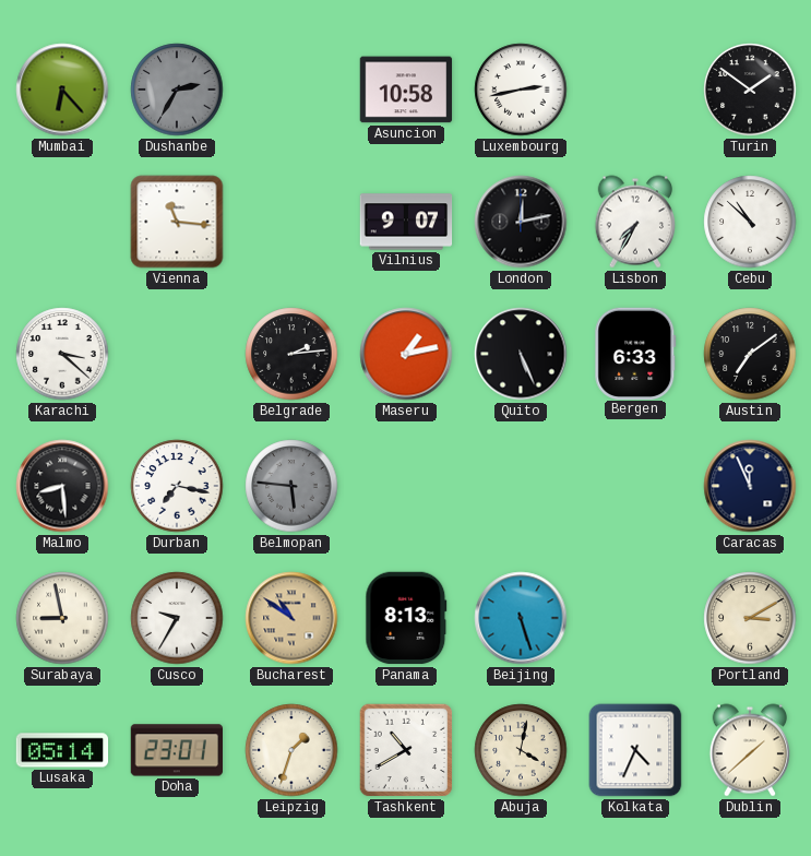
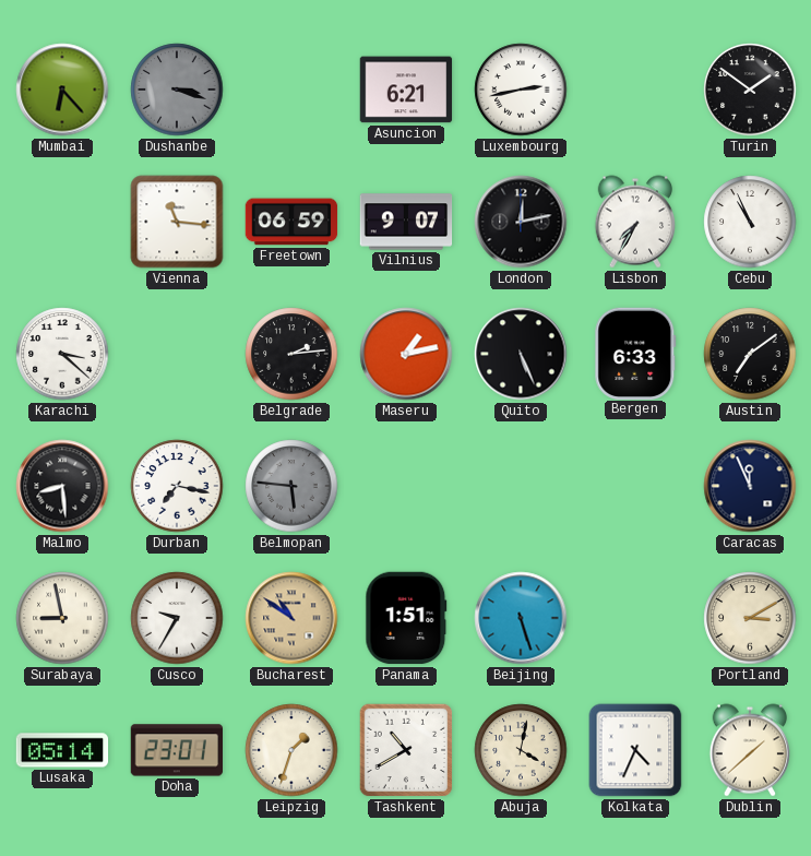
Dushanbe: 2:35 -> 3:18 (177, 90)
Asuncion: 10:58 -> 6:21 (406, 90)
Freetown: none -> 06:59 (291, 222)
Cebu: 10:52 -> 10:56 (750, 222)
Panama: 8:13 -> 1:51 (406, 618)
